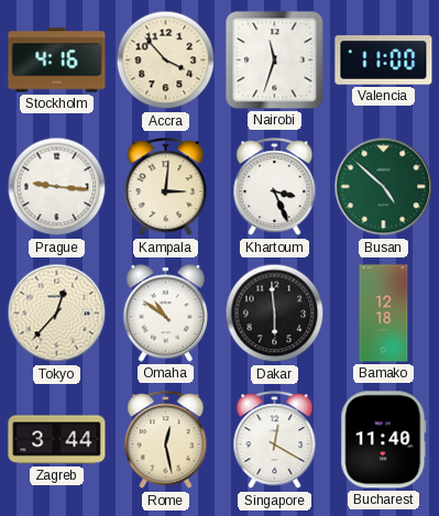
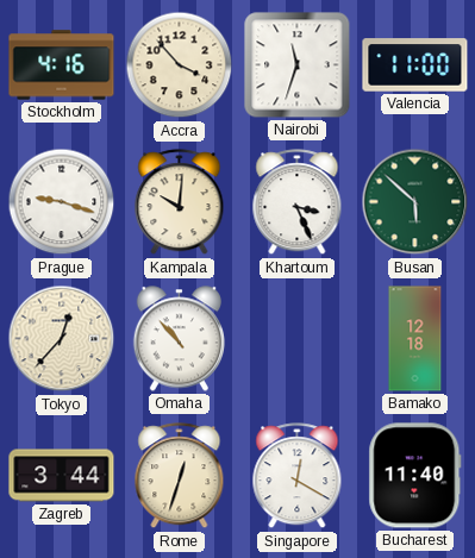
Prague: 9:16 -> 9:18 (62, 202)
Kampala: 3:01 -> 10:01 (180, 202)
Busan: 4:52 -> 5:52 (415, 202)
Omaha: 10:51 -> 10:53 (179, 339)
Dakar: 5:59 -> none (275, 314)
Rome: 12:28 -> 12:33 (180, 476)
